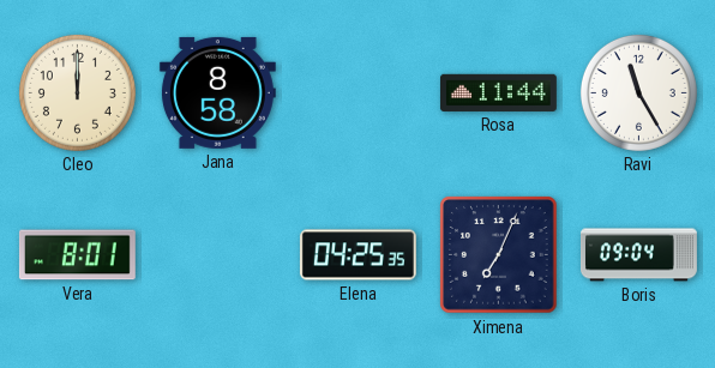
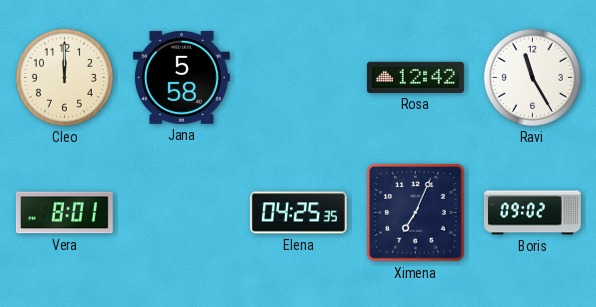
Jana: 8:58 -> 5:58 (181, 77)
Rosa: 11:44 -> 12:42 (415, 77)
Boris: 09:04 -> 09:02 (532, 213)
